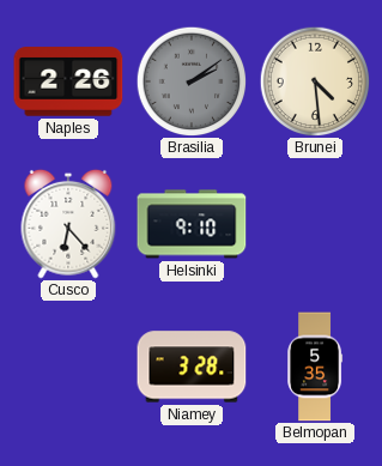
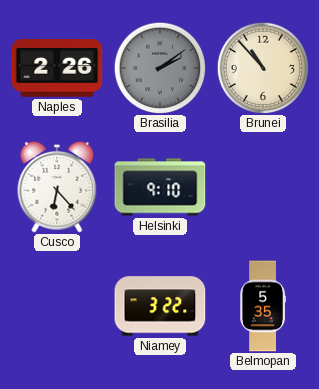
Brunei: 4:29 -> 10:53 (263, 68)
Niamey: 3:28 -> 3:22 (160, 306)
